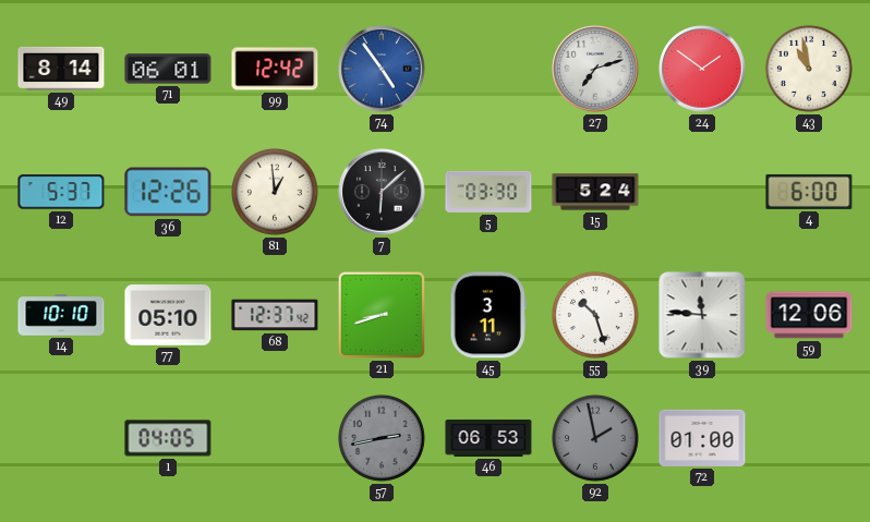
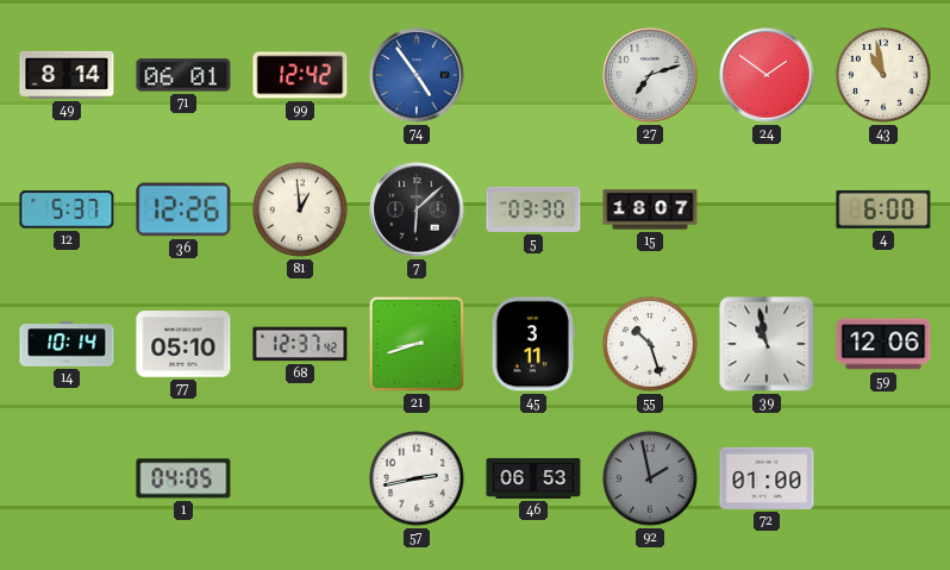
15: 5:24 -> 18:07 (650, 209)
14: 10:10 -> 10:14 (67, 344)
39: 11:46 -> 10:58 (767, 344)
57 dial: grey -> white (417, 478)
